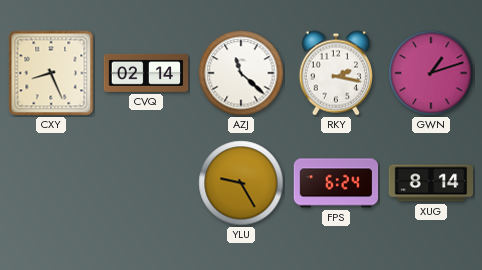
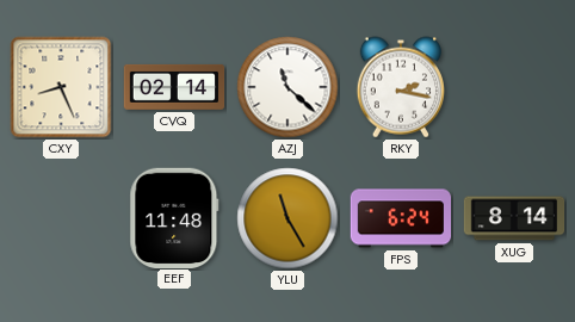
GWN: 1:12 -> none (431, 73)
EEF: none -> 11:48 (174, 217)
YLU: 9:25 -> 11:25 (287, 218)
